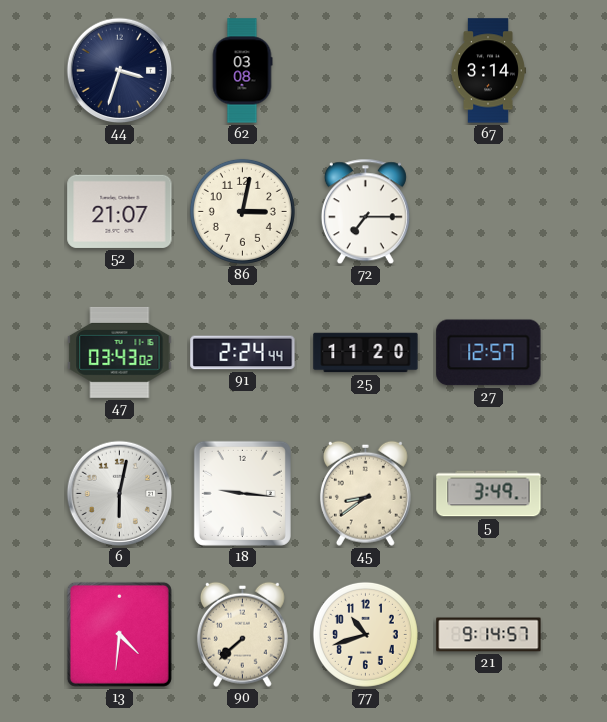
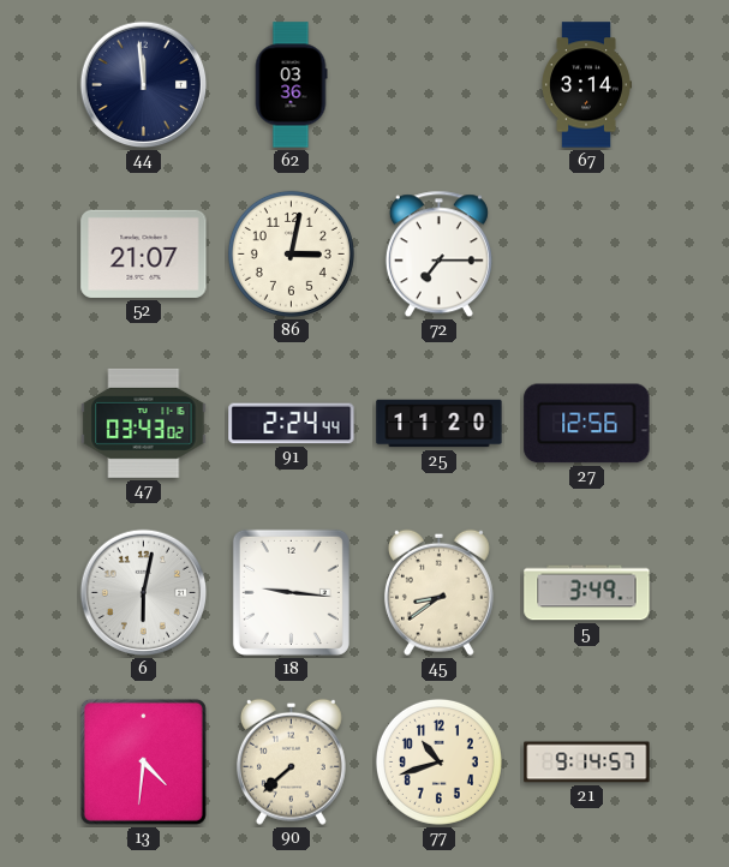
44: 3:33 -> 11:59 (144, 85)
62: 03:08 -> 03:36 (291, 85)
27: 12:57 -> 12:56 (587, 424)
